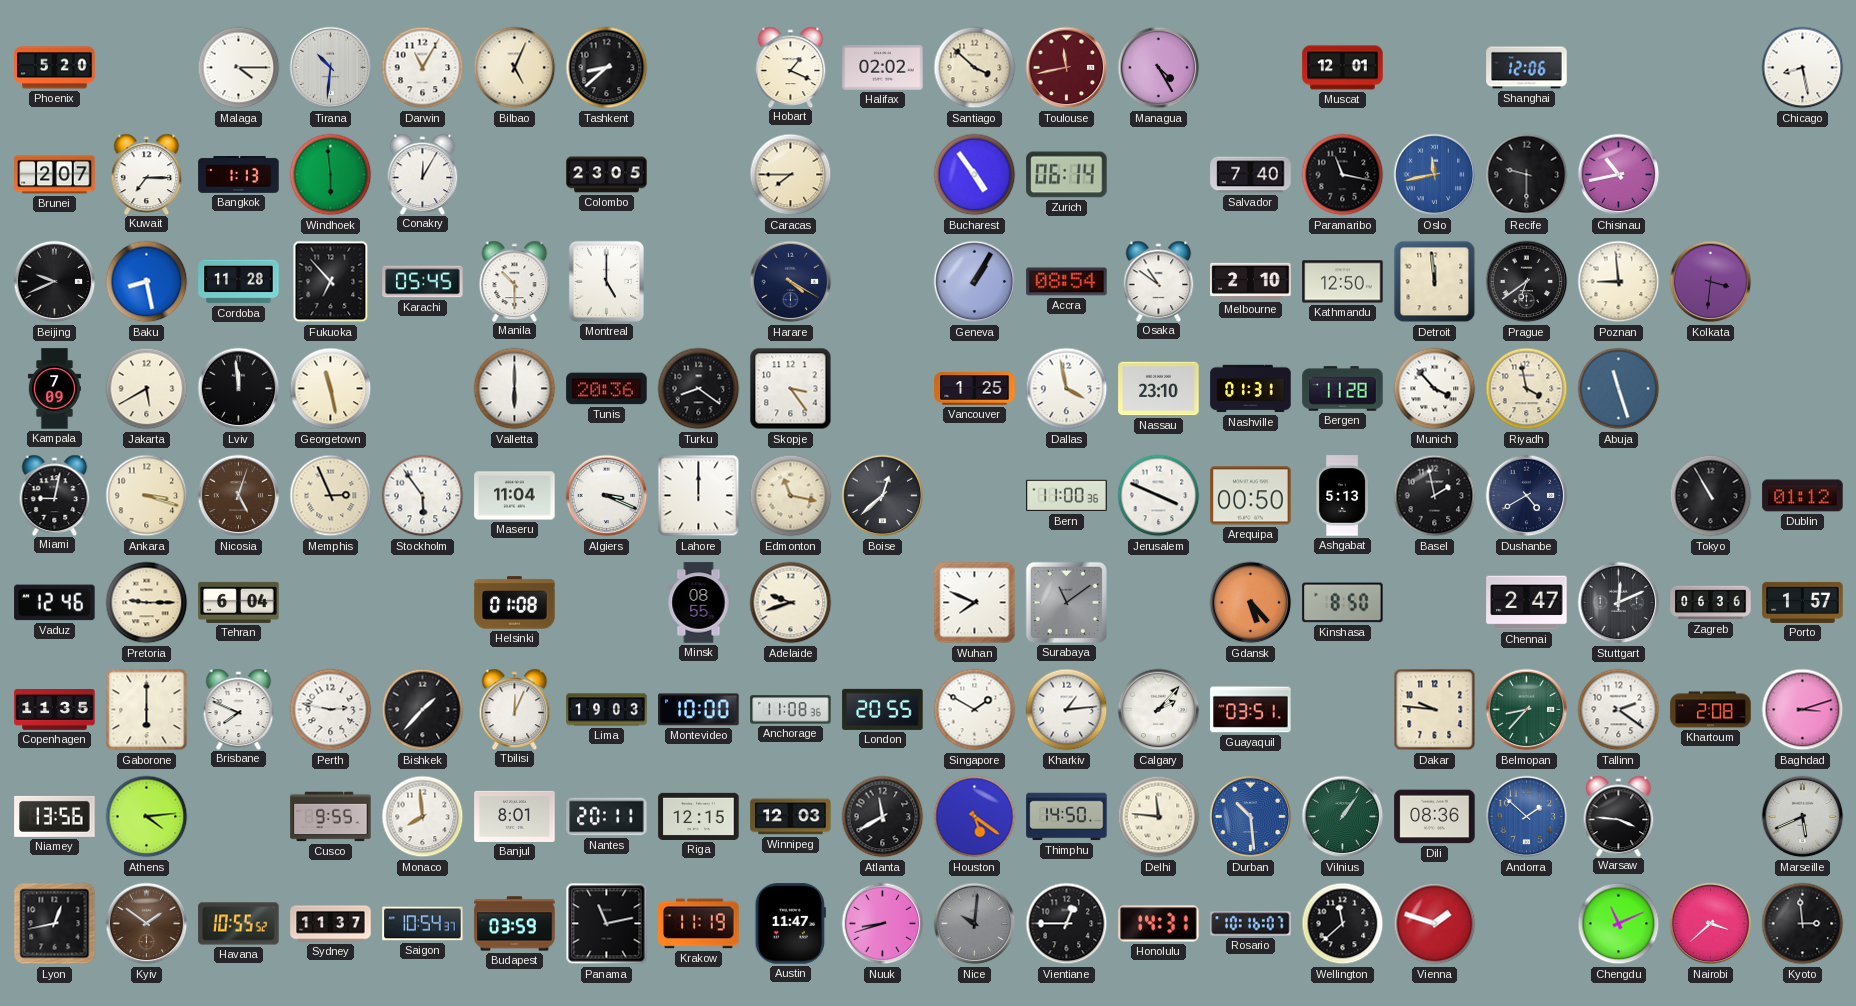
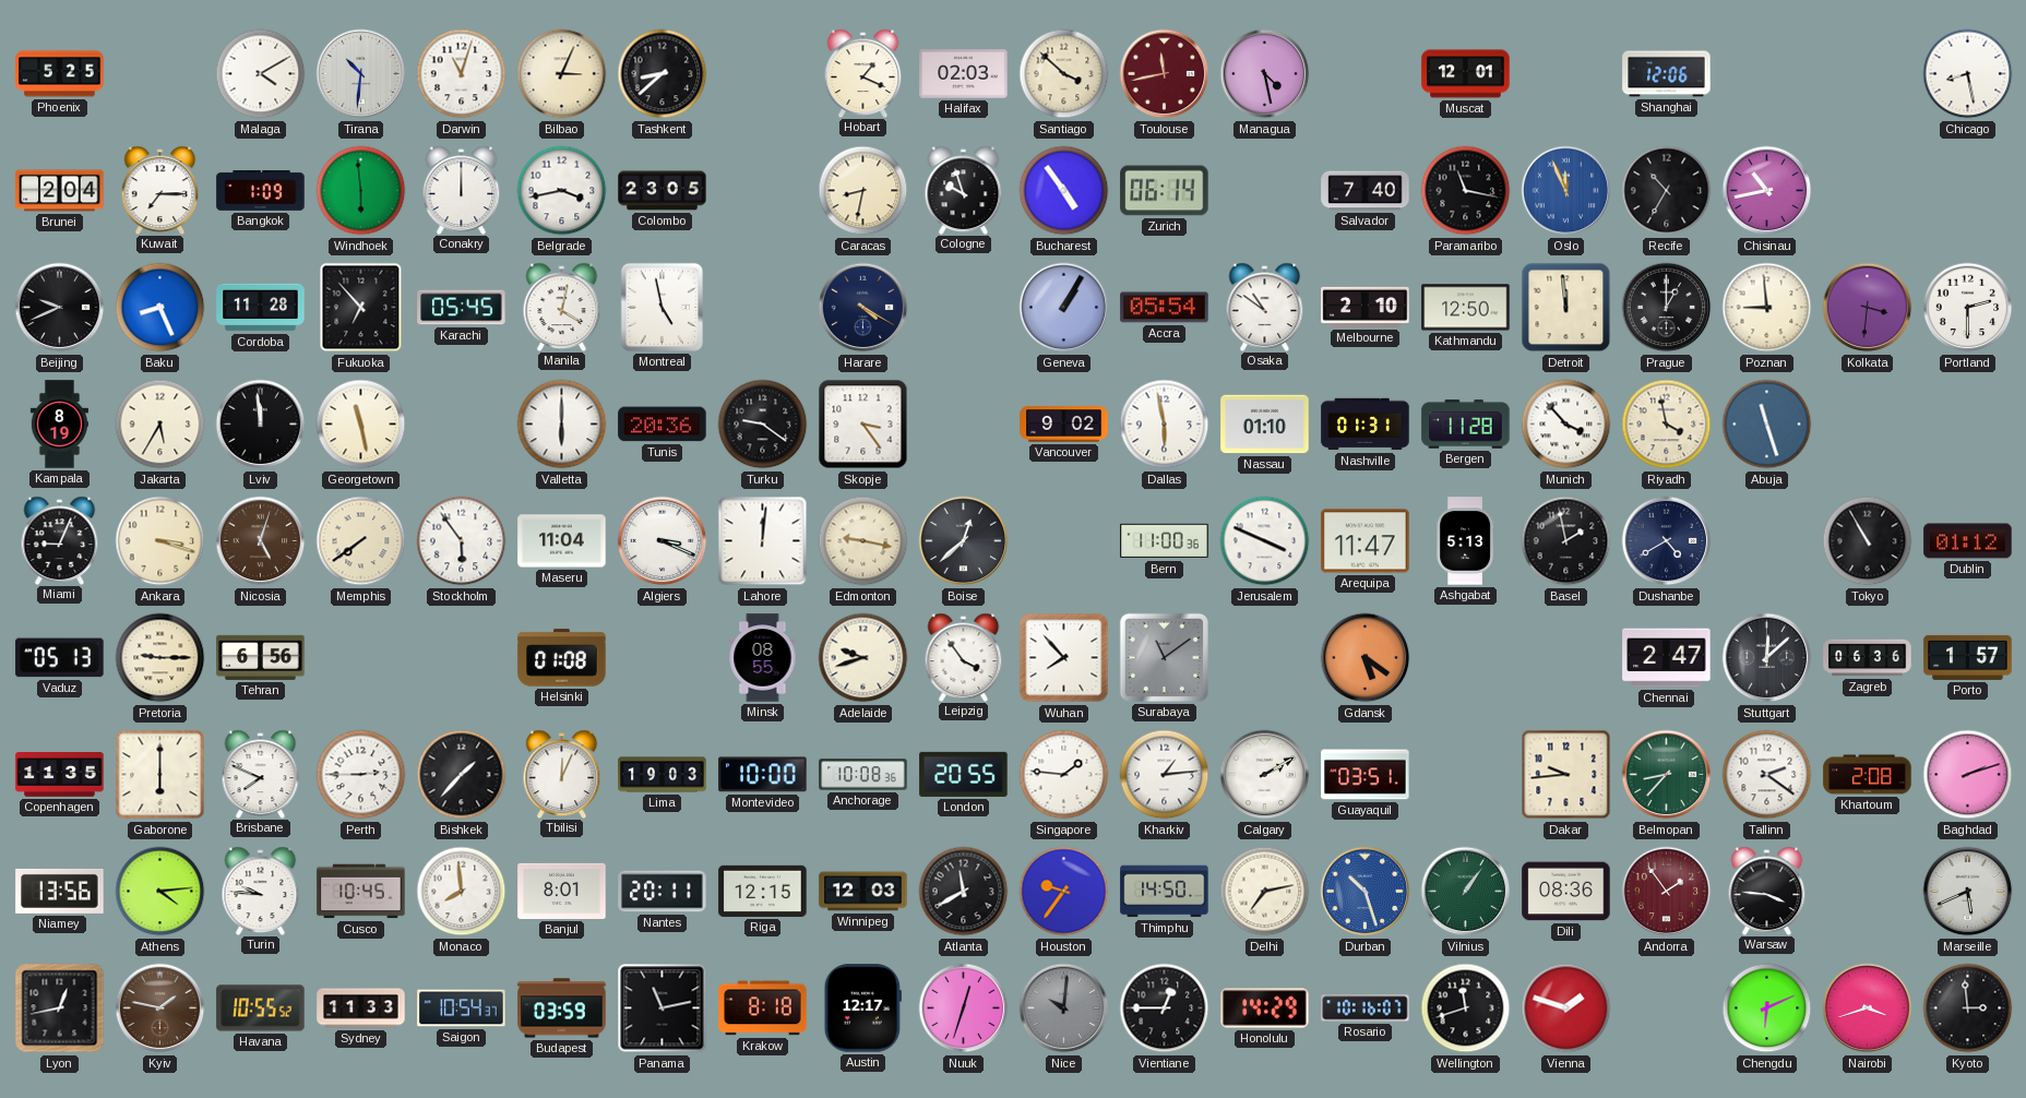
Phoenix: 5:20 -> 5:25 (60, 74)
Malaga: 4:15 -> 4:10 (261, 74)
Darwin: 11:05 -> 11:03 (462, 74)
Bilbao: 5:04 -> 3:04 (562, 74)
Halifax: 02:02 -> 02:03 (964, 74)
Managua: 4:25 -> 4:28 (1265, 74)
Brunei: 2:07 -> 2:04 (60, 191)
Bangkok: 1:13 -> 1:09 (261, 191)
Conakry: 12:05 -> 12:00 (462, 190)
Belgrade: none -> 3:43 (562, 191)
Caracas: 7:45 -> 8:32 (863, 191)
Cologne: none -> 9:57 (964, 190)
Oslo: 11:43 -> 11:56 (1566, 191)
Recife: 9:30 -> 10:35 (1667, 191)
Baku: 8:28 -> 8:26 (160, 308)
Manila: 10:30 -> 4:02 (562, 307)
Montreal: 5:00 -> 4:58 (662, 307)
Accra: 08:54 -> 05:54 (1165, 308)
Prague: 6:39 -> 1:00 (1667, 308)
Portland: none -> 2:30 (1968, 308)
Kampala: 7:09 -> 8:19 (59, 425)
Jakarta: 5:40 -> 5:35 (160, 425)
Turku: 8:21 -> 9:21 (763, 425)
Vancouver: 1:25 -> 9:02 (1064, 425)
Dallas: 3:58 -> 5:58 (1165, 425)
Nassau: 23:10 -> 01:10 (1265, 425)
Miami: 9:02 -> 9:04 (60, 540)
Memphis: 2:56 -> 7:39 (361, 541)
Lahore: 12:00 -> 12:01 (763, 541)
Edmonton: 11:17 -> 9:17 (863, 541)
Arequipa: 00:50 -> 11:47 (1366, 541)
Vaduz: 12:46 -> 05:13 (60, 658)
Tehran: 6:04 -> 6:56 (261, 657)
Leipzig: none -> 3:54 (964, 657)
Wuhan: 7:49 -> 7:53 (1064, 658)
Gdansk: 5:23 -> 5:21 (1366, 658)
Kinshasa: 8:50 -> none (1343, 603)
Stuttgart: 12:11 -> 12:08 (1767, 658)
Perth: 2:47 -> 2:45 (361, 775)
Anchorage: 11:08 -> 10:08 (863, 775)
Singapore: 1:50 -> 1:46 (1064, 775)
Calgary: 2:07 -> 2:10 (1265, 775)
Dakar: 9:46 -> 9:44 (1566, 775)
Baghdad: 3:12 -> 2:12 (1968, 775)
Turin: none -> 9:46 (261, 891)
Cusco: 9:55 -> 10:45 (361, 892)
Houston: 5:21 -> 9:36 (1064, 892)
Delhi: 11:46 -> 7:13 (1265, 892)
Durban: 10:29 -> 10:27 (1366, 892)
Andorra: 1:52 -> 1:54 (1667, 892)
Andorra dial: blue -> burgundy (1667, 892)
Kyiv: 1:51 -> 1:47 (160, 1009)
Sydney: 11:37 -> 11:33 (361, 1009)
Krakow: 11:19 -> 8:18 (763, 1009)
Austin: 11:47 -> 12:17 (862, 1009)
Nuuk: 8:42 -> 12:33 (964, 1009)
Honolulu: 14:31 -> 14:29 (1265, 1009)
Wellington: 11:38 -> 11:42 (1466, 1009)
Chengdu: 11:11 -> 6:11 (1767, 1009)
Nairobi: 3:38 -> 3:42 (1868, 1009)
